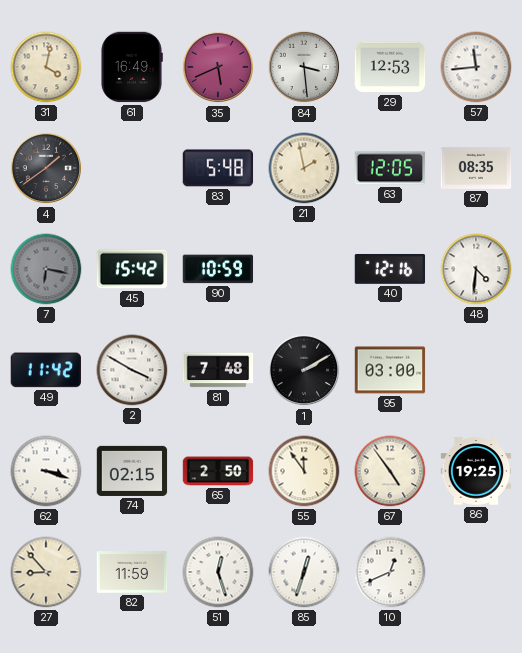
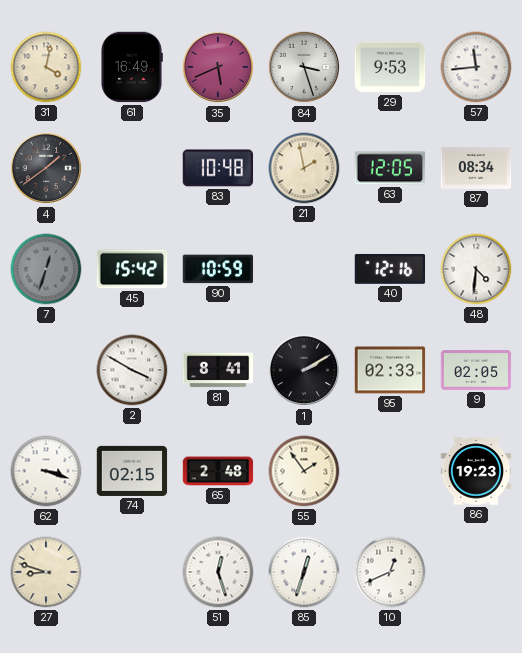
84: 3:29 -> 3:27 (304, 67)
29: 12:53 -> 9:53 (390, 67)
83: 5:48 -> 10:48 (218, 168)
87: 08:35 -> 08:34 (476, 168)
7: 6:17 -> 12:33 (46, 269)
49: 11:42 -> none (45, 370)
81: 7:48 -> 8:41 (218, 370)
95: 03:00 -> 02:33 (390, 370)
9: none -> 02:05 (476, 370)
65: 2:50 -> 2:48 (218, 471)
55: 11:54 -> 1:54 (304, 471)
67: 4:54 -> none (390, 471)
86: 19:25 -> 19:23 (476, 471)
27: 8:53 -> 8:48 (46, 572)
82: 11:59 -> none (132, 572)
